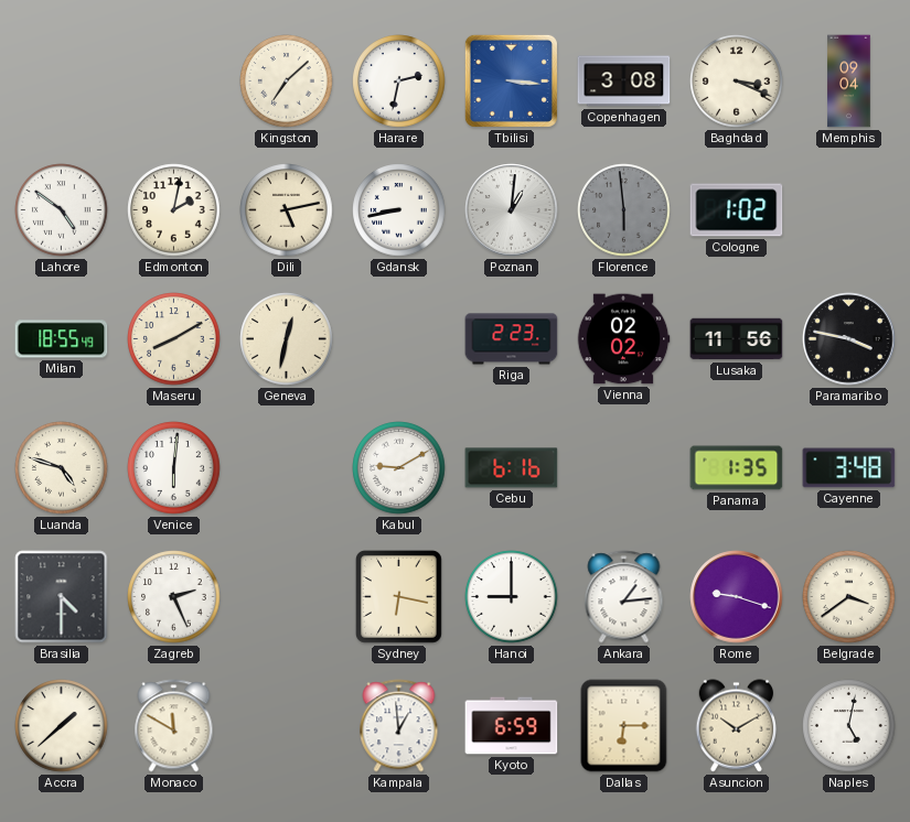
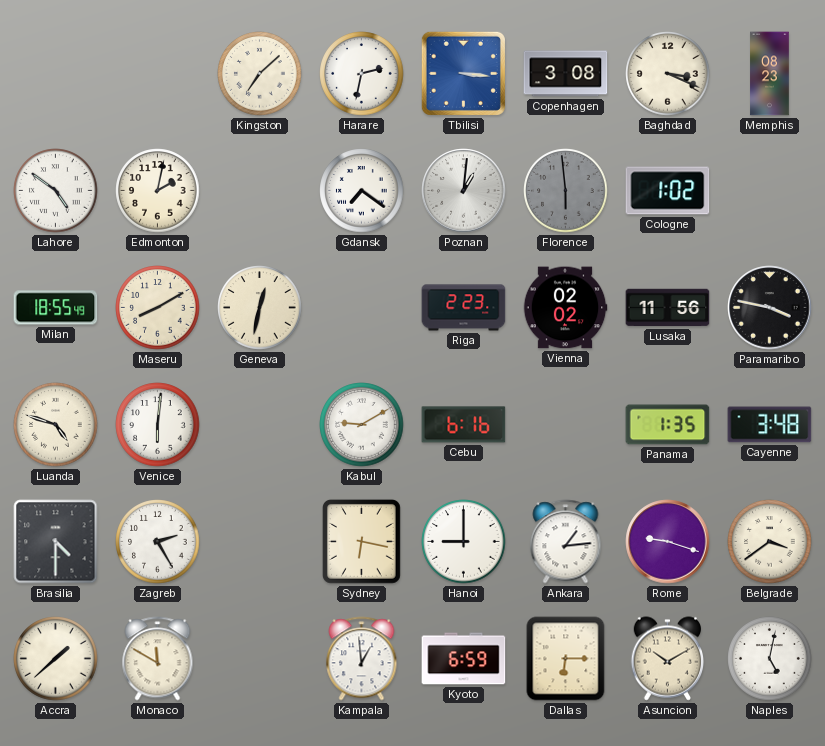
Memphis: 09:04 -> 08:23 (770, 74)
Dili: 5:13 -> none (287, 210)
Gdansk: 8:43 -> 7:21 (362, 191)
Zagreb: 2:26 -> 2:25 (158, 542)
